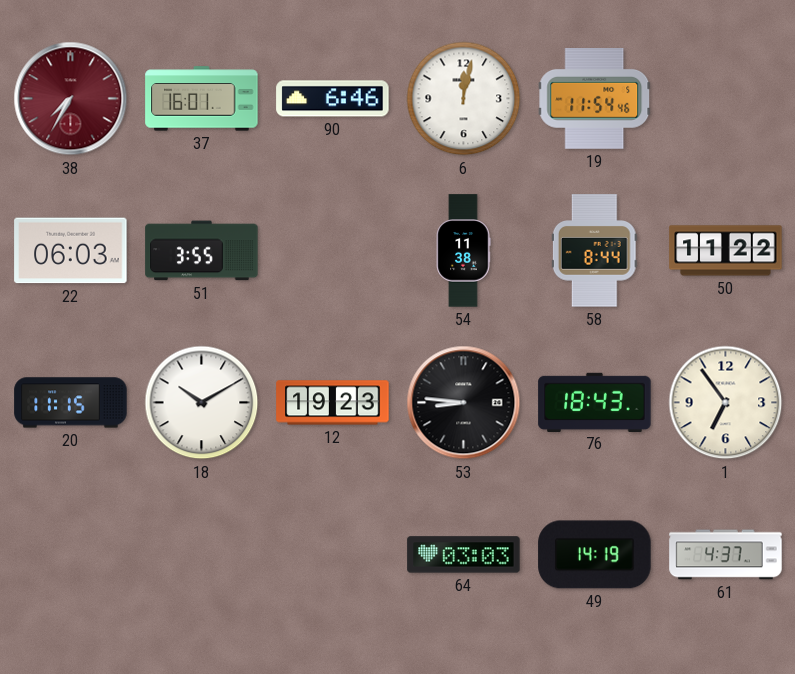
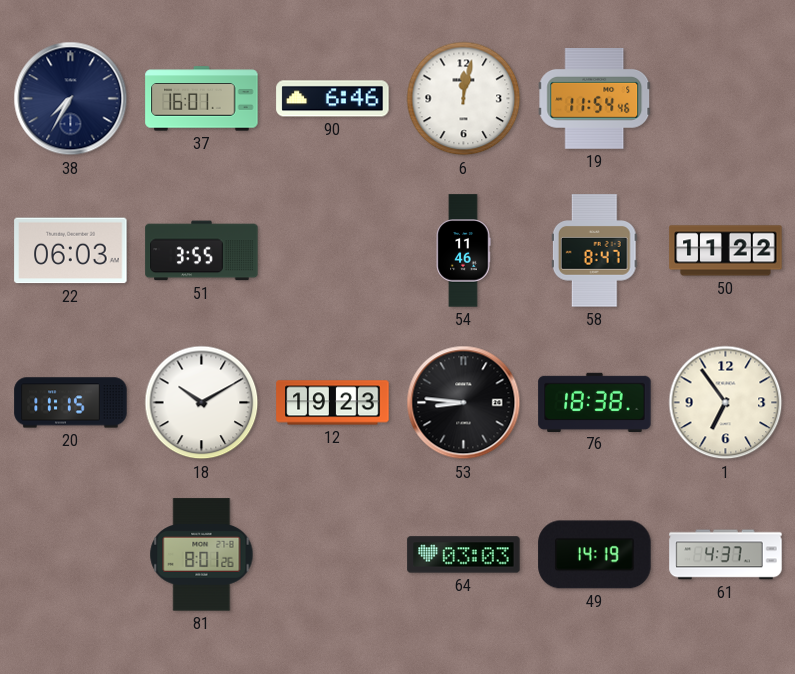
38 dial: burgundy -> navy (71, 99)
54: 11:38 -> 11:46 (463, 251)
58: 8:44 -> 8:47 (594, 251)
76: 18:43 -> 18:38 (595, 402)
81: none -> 8:01 (202, 555)
